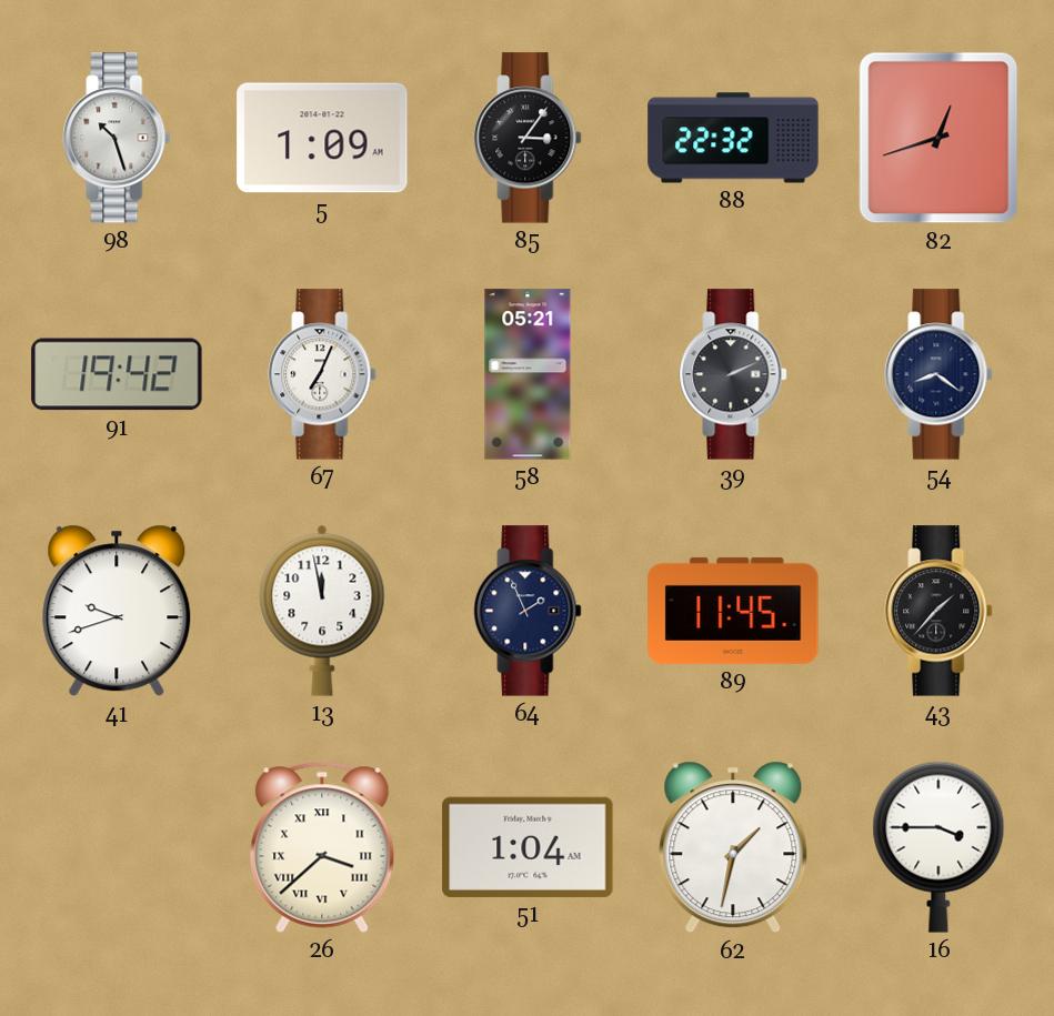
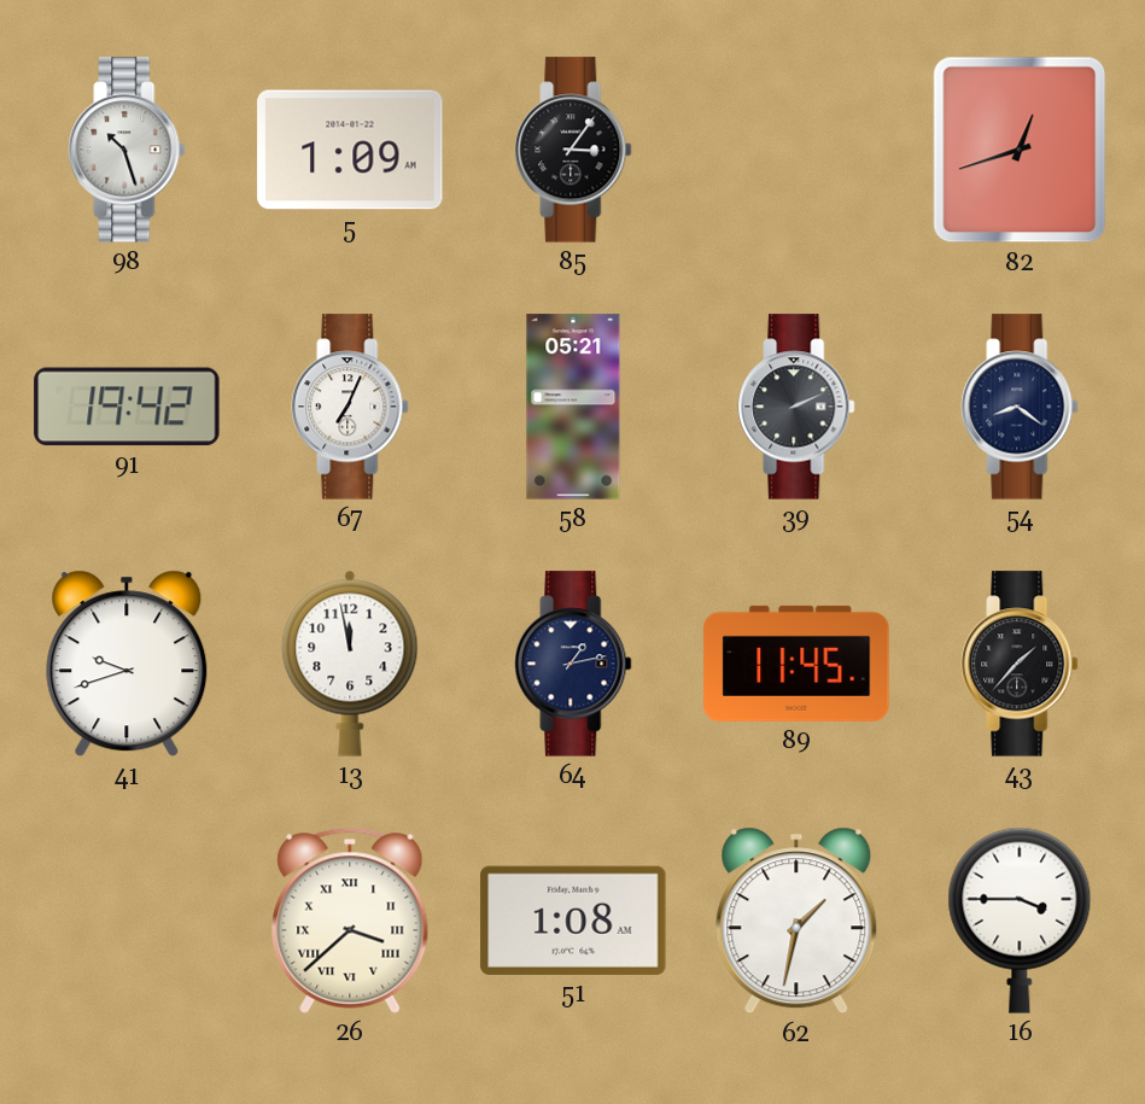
88: 22:32 -> none (733, 138)
64: 1:56 -> 1:13 (573, 664)
51: 1:04 -> 1:08 (573, 921)
